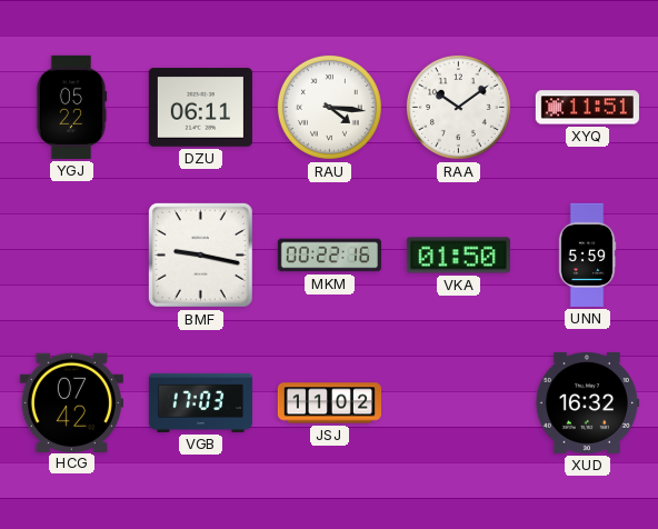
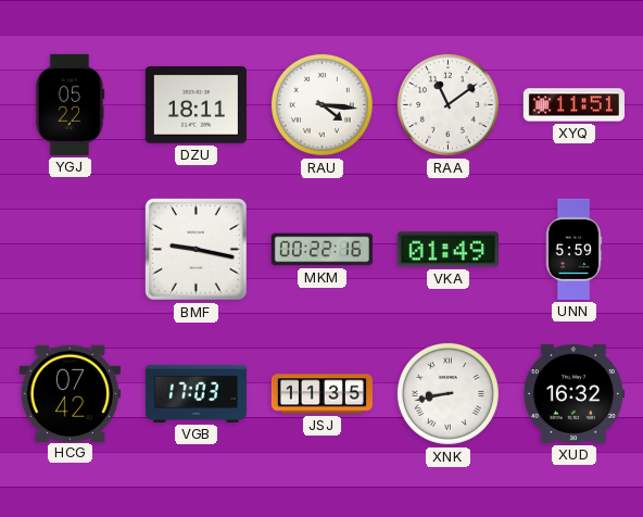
DZU: 06:11 -> 18:11 (196, 105)
RAA: 10:09 -> 11:09 (447, 104)
VKA: 01:50 -> 01:49 (447, 250)
JSJ: 11:02 -> 11:35 (321, 394)
XNK: none -> 8:43 (447, 393)
